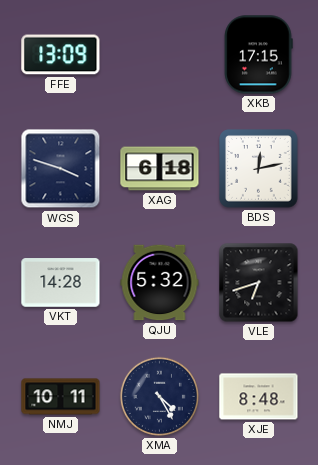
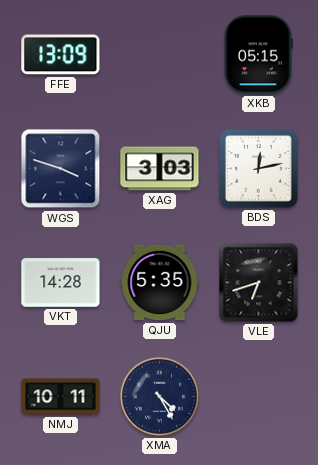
XKB: 17:15 -> 05:15 (258, 55)
XAG: 6:18 -> 3:03 (160, 169)
QJU: 5:32 -> 5:35 (160, 283)
XJE: 8:48 -> none (259, 397)
